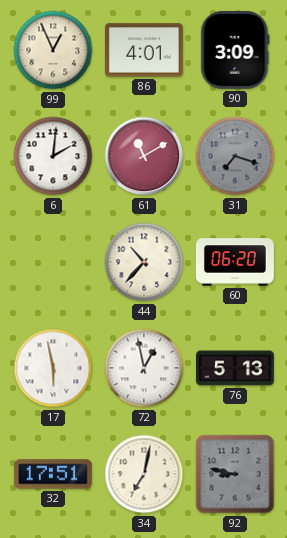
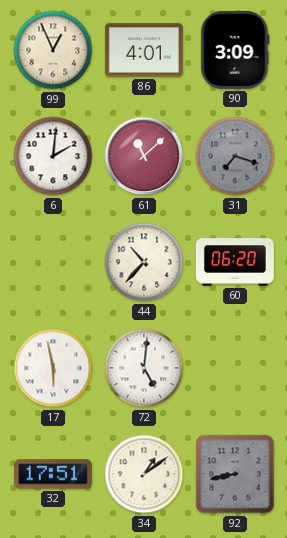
61: 11:10 -> 11:08 (144, 156)
72: 12:58 -> 5:01 (144, 368)
76: 5:13 -> none (236, 368)
34: 7:02 -> 1:09 (144, 474)
92: 8:47 -> 8:43 (235, 474)
